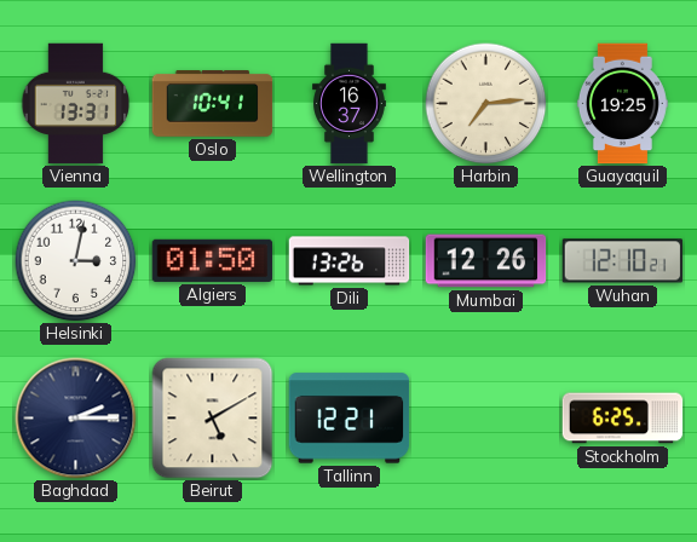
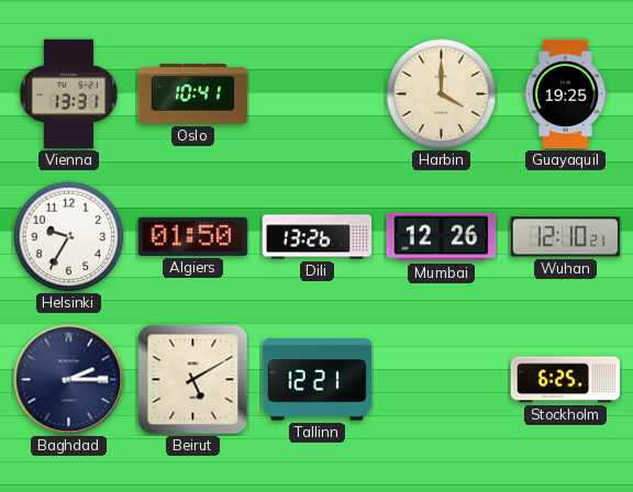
Wellington: 16:37 -> none (350, 104)
Harbin: 7:14 -> 4:00 (442, 94)
Helsinki: 3:02 -> 9:35 (69, 237)
